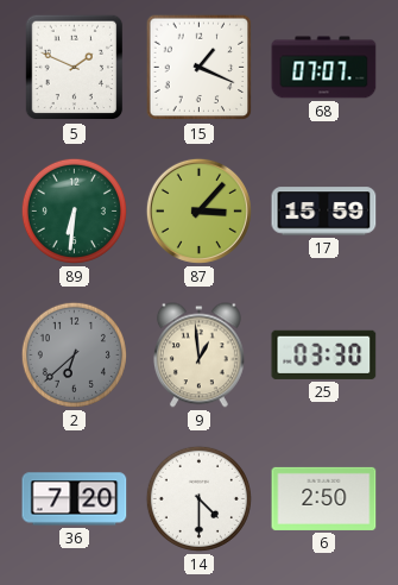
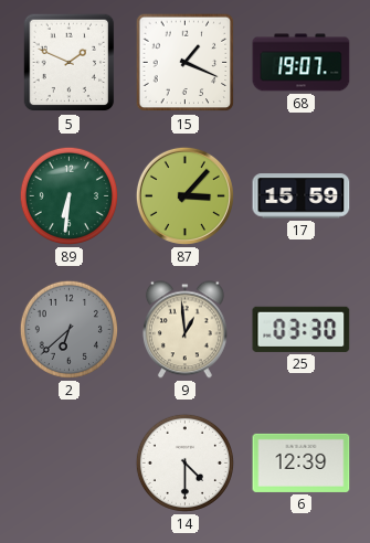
68: 07:07 -> 19:07 (302, 63)
36: 7:20 -> none (75, 499)
6: 2:50 -> 12:39 (302, 462)
